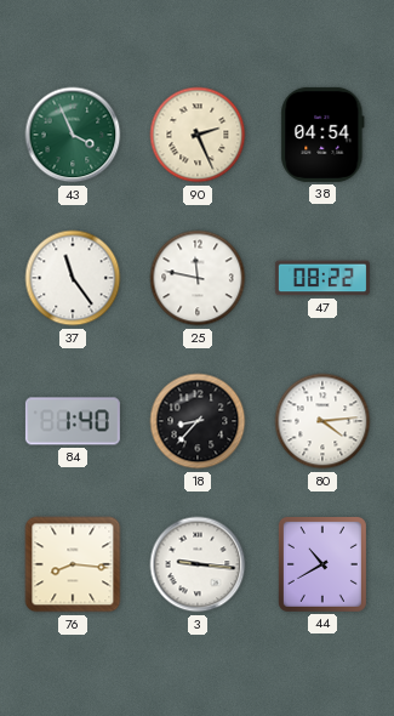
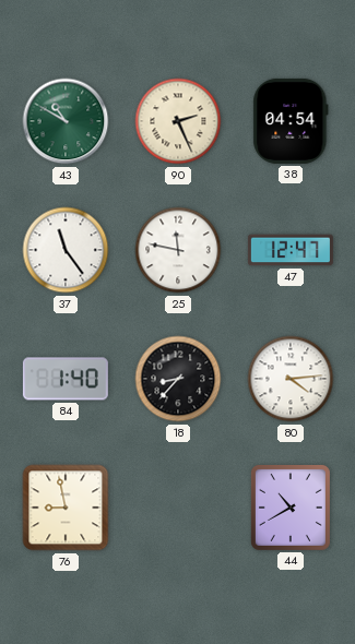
43: 3:56 -> 10:50 (66, 121)
47: 08:22 -> 12:47 (291, 250)
76: 8:16 -> 8:58 (66, 508)
3: 9:16 -> none (198, 564)
